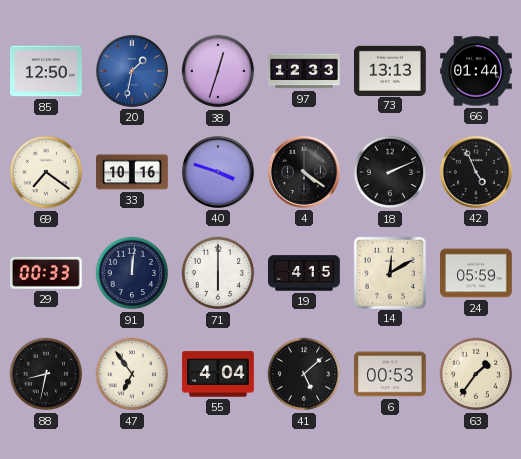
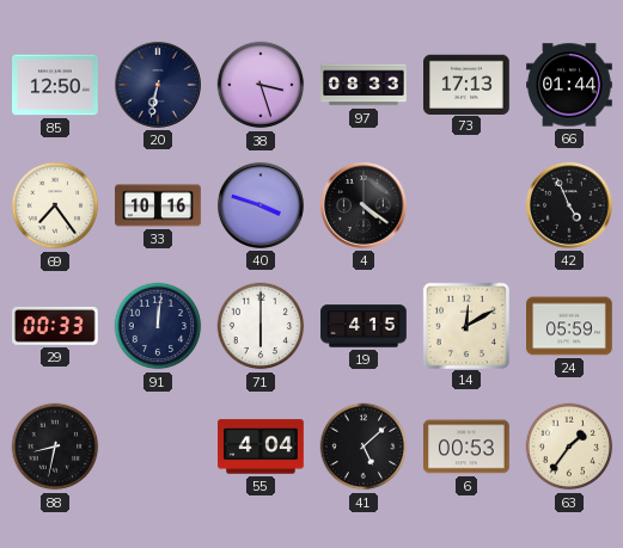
20: 1:32 -> 6:32 (158, 85)
20 dial: blue -> navy (158, 85)
38: 12:33 -> 3:27 (261, 85)
97: 12:33 -> 08:33 (364, 85)
73: 13:13 -> 17:13 (468, 84)
69: 7:21 -> 7:24 (55, 205)
18: 2:11 -> none (390, 172)
47: 6:54 -> none (132, 374)
